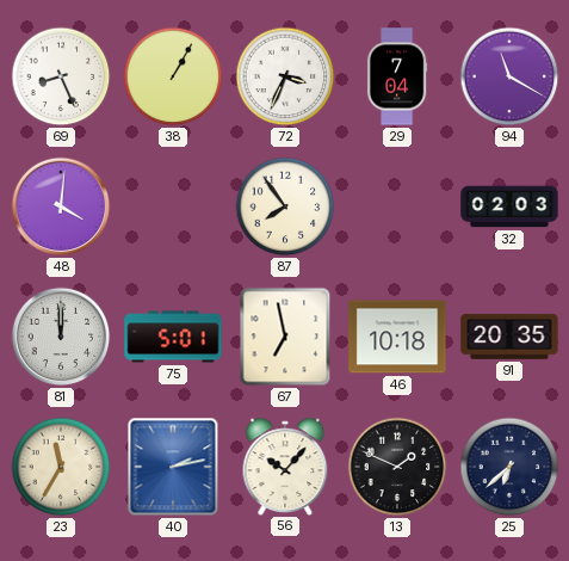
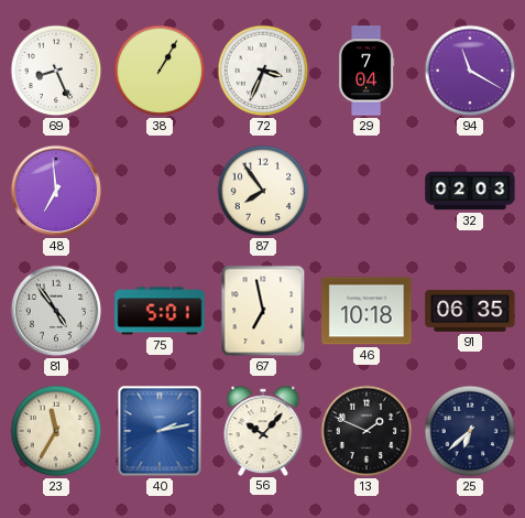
48: 4:01 -> 6:59 (56, 191)
81: 12:00 -> 4:54 (56, 311)
91: 20:35 -> 06:35 (470, 311)
